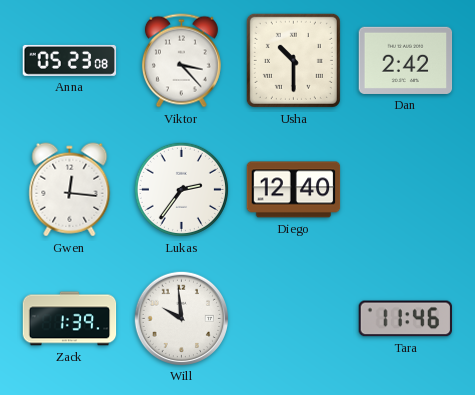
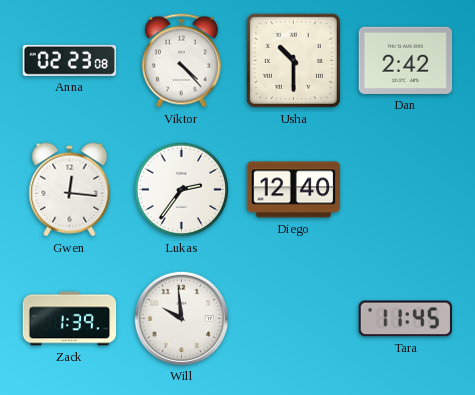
Anna: 05:23 -> 02:23 (70, 60)
Viktor: 3:23 -> 4:23 (181, 61)
Tara: 11:46 -> 11:45 (405, 319)
